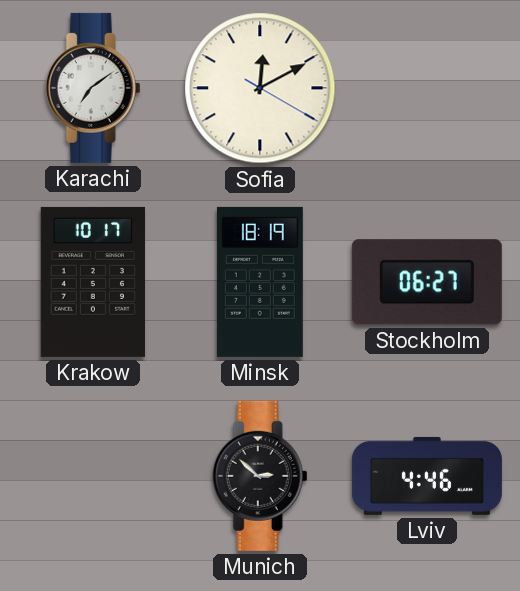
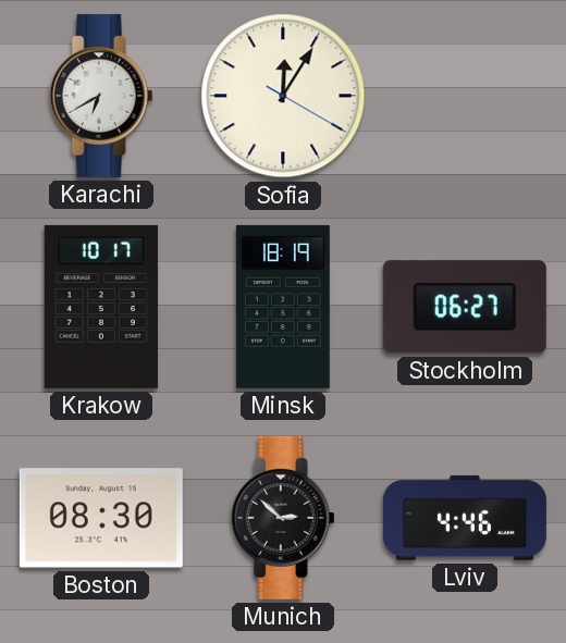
Karachi: 7:09 -> 6:40 (101, 96)
Sofia: 12:10 -> 12:05 (283, 96)
Boston: none -> 08:30 (101, 518)
